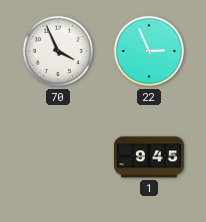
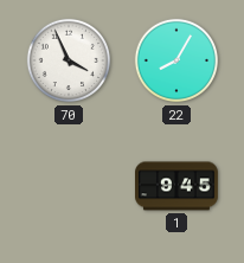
22: 2:56 -> 8:05 (176, 60)
